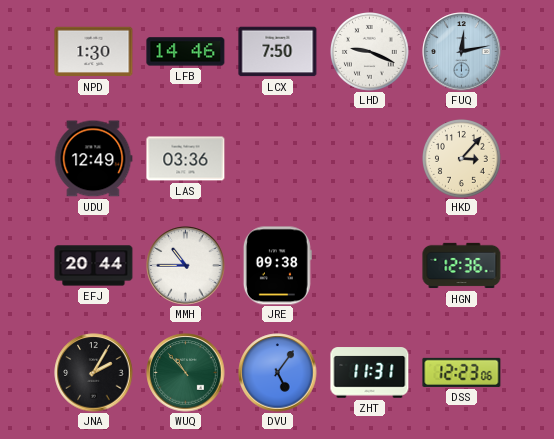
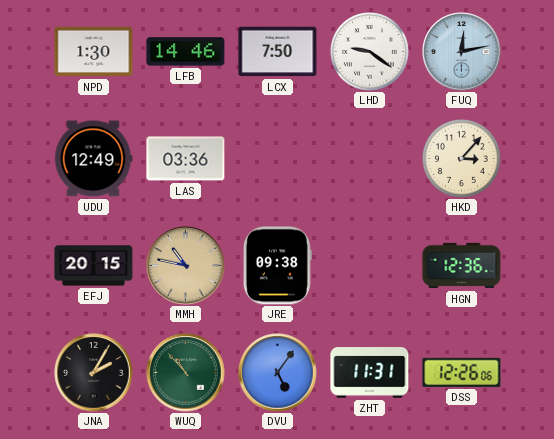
LHD: 9:19 -> 9:21 (370, 52)
EFJ: 20:44 -> 20:15 (94, 266)
MMH: 10:45 -> 10:47 (186, 266)
MMH dial: white -> champagne (186, 266)
DSS: 12:23 -> 12:26 (462, 372)
